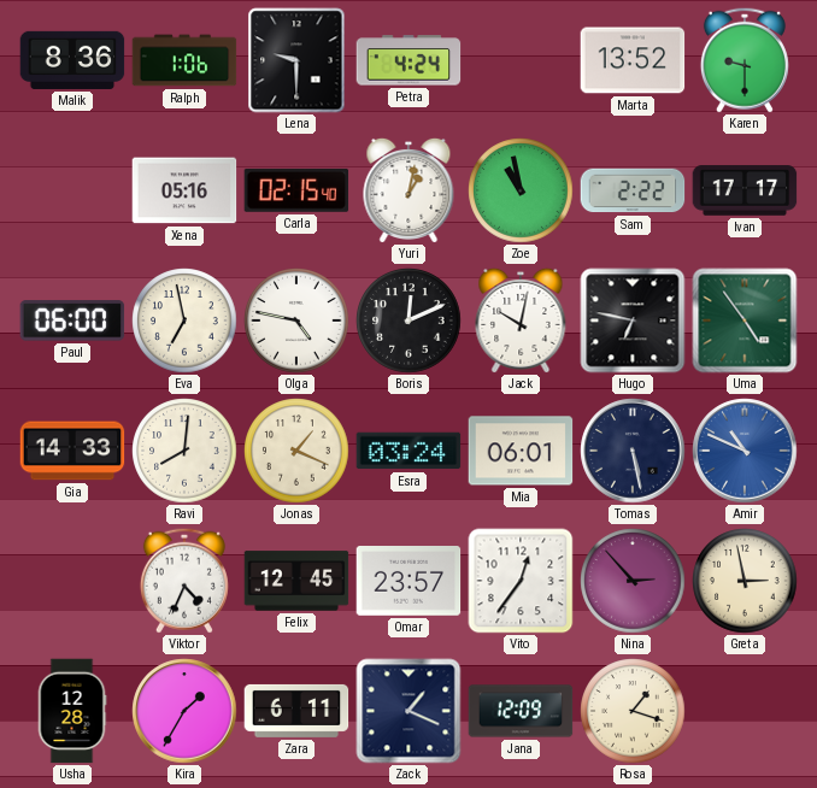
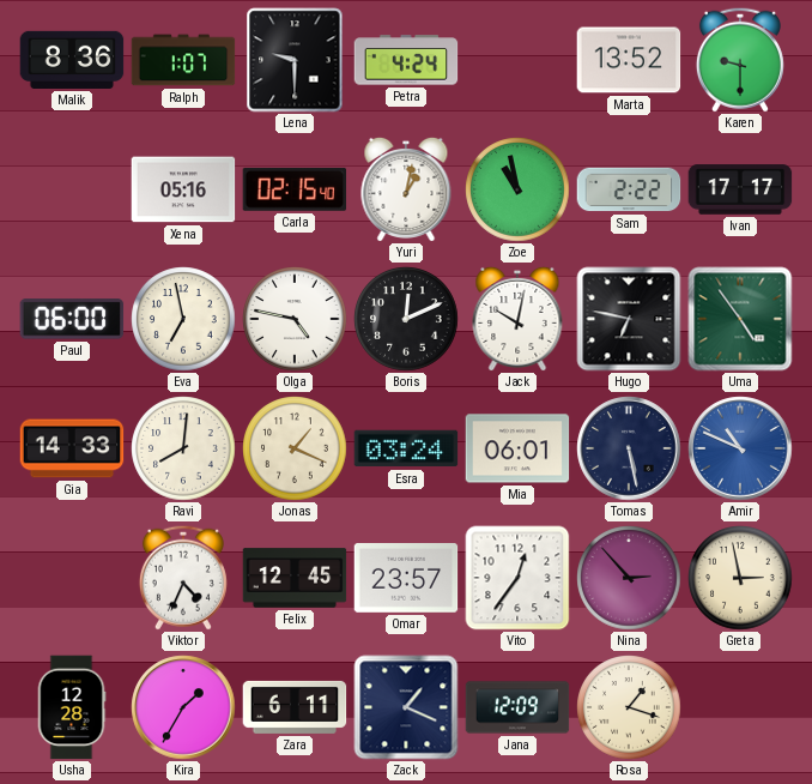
Ralph: 1:06 -> 1:07 (183, 60)
